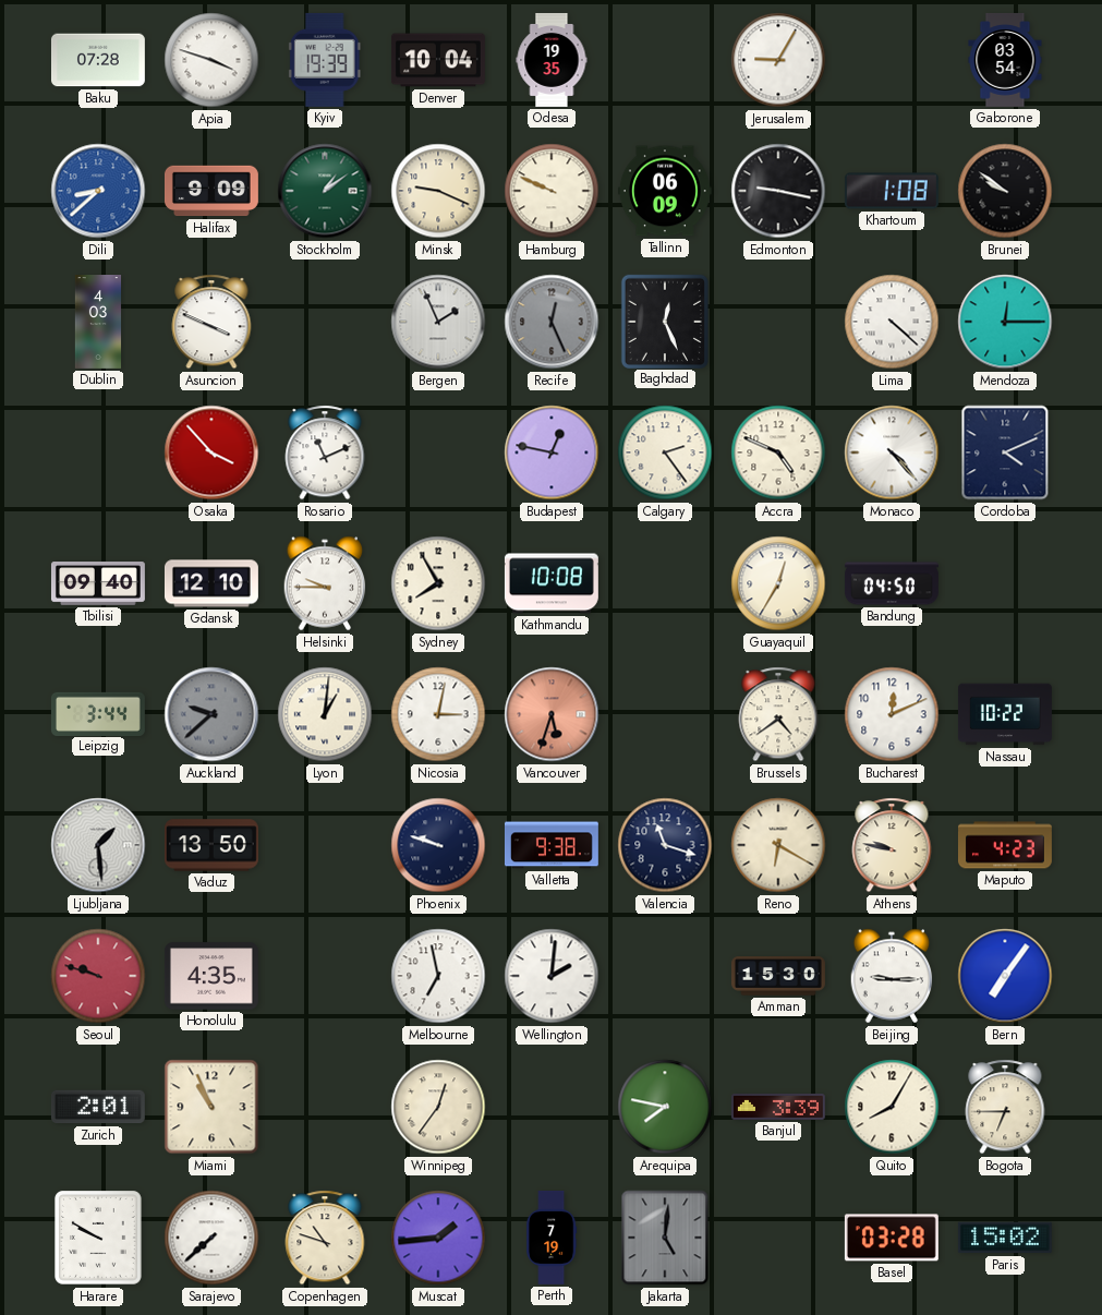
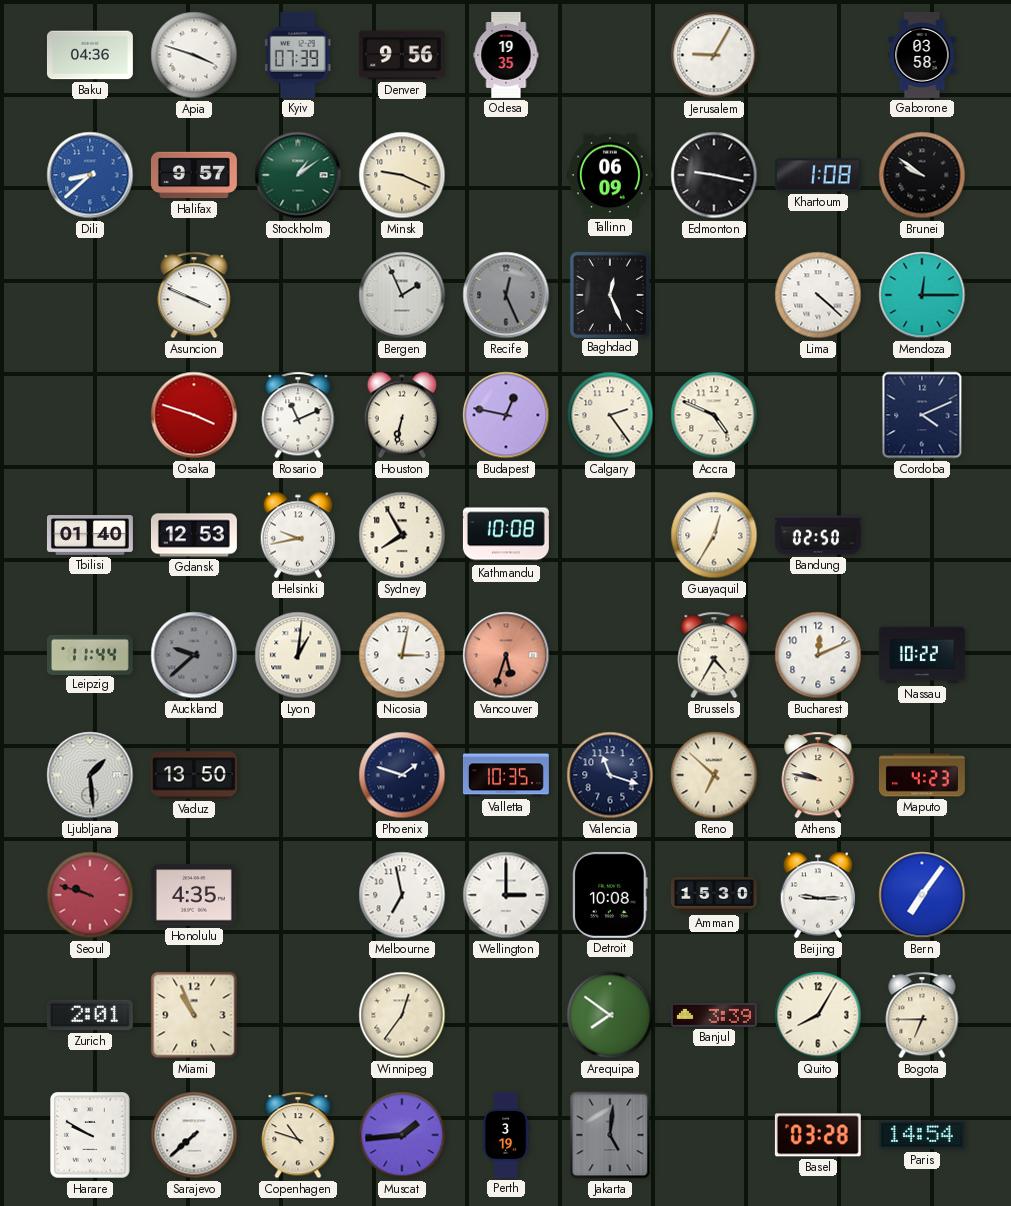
Baku: 07:28 -> 04:36 (90, 55)
Kyiv: 19:39 -> 07:39 (298, 55)
Denver: 10:04 -> 9:56 (402, 55)
Gaborone: 03:54 -> 03:58 (922, 55)
Halifax: 9:09 -> 9:57 (194, 175)
Hamburg: 9:49 -> none (552, 191)
Dublin: 4:03 -> none (98, 323)
Osaka: 3:53 -> 3:48 (194, 415)
Houston: none -> 6:32 (402, 415)
Monaco: 4:23 -> none (892, 453)
Tbilisi: 09:40 -> 01:40 (90, 536)
Gdansk: 12:10 -> 12:53 (194, 535)
Helsinki: 9:45 -> 9:43 (298, 535)
Bandung: 04:50 -> 02:50 (818, 535)
Leipzig: 3:44 -> 11:44 (90, 654)
Brussels: 4:39 -> 4:35 (714, 655)
Phoenix: 9:48 -> 1:48 (402, 775)
Valletta: 9:38 -> 10:35 (506, 775)
Reno: 6:20 -> 6:52 (714, 775)
Wellington: 2:01 -> 3:00 (506, 895)
Detroit: none -> 10:08 (610, 895)
Arequipa: 7:47 -> 7:51 (610, 1015)
Perth: 7:19 -> 3:19 (507, 1135)
Paris: 15:02 -> 14:54 (922, 1135)
